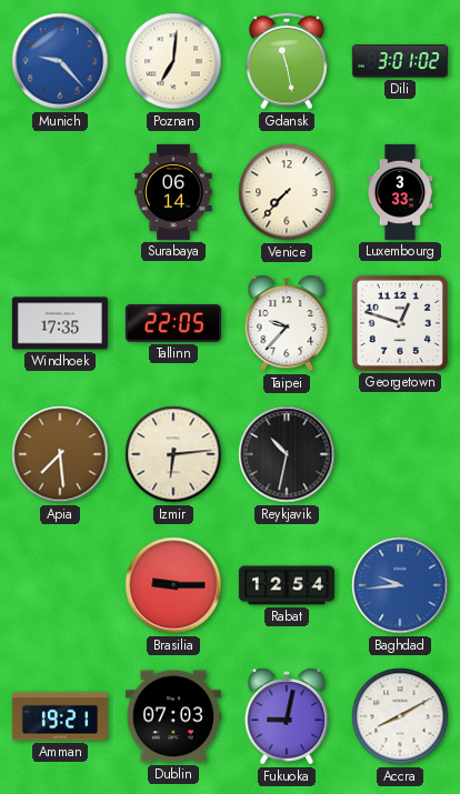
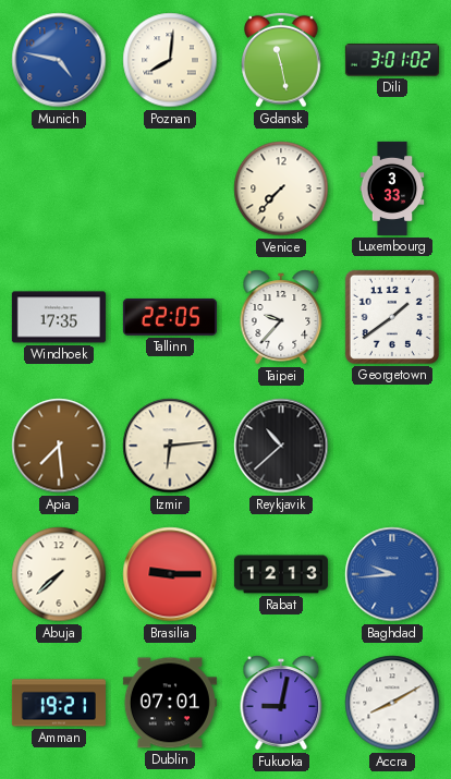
Munich: 9:23 -> 4:47 (59, 60)
Poznan: 7:01 -> 8:01 (170, 60)
Surabaya: 06:14 -> none (173, 192)
Georgetown: 12:48 -> 1:39 (392, 317)
Reykjavik: 10:32 -> 10:38 (281, 446)
Abuja: none -> 7:38 (59, 574)
Rabat: 12:54 -> 12:13 (281, 574)
Dublin: 07:03 -> 07:01 (170, 703)
